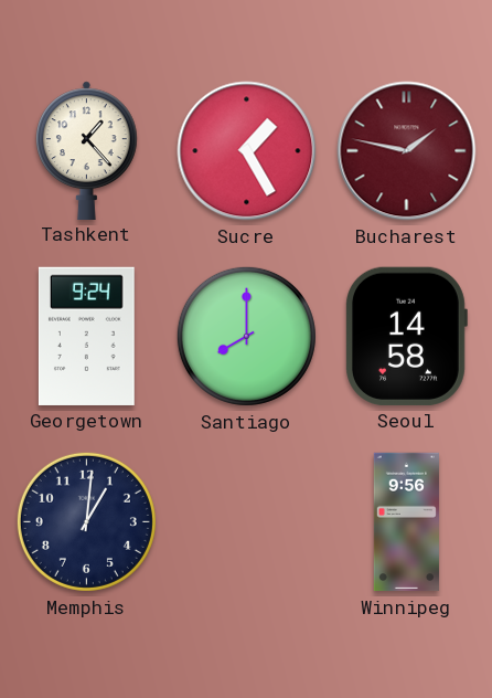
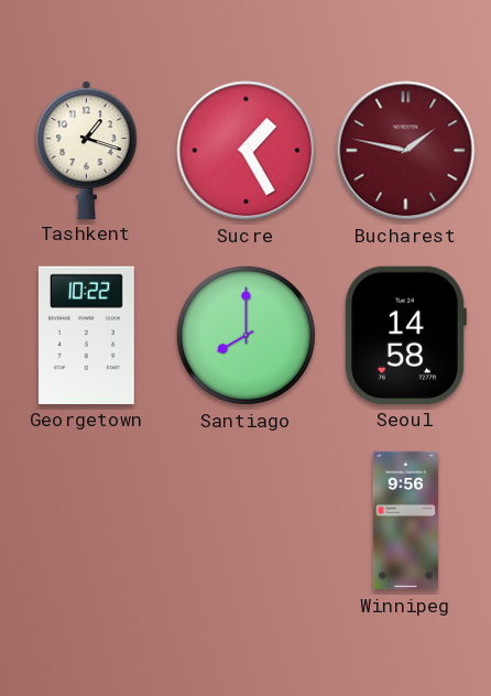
Tashkent: 1:23 -> 1:18 (86, 150)
Georgetown: 9:24 -> 10:22 (86, 335)
Memphis: 1:01 -> none (86, 521)
